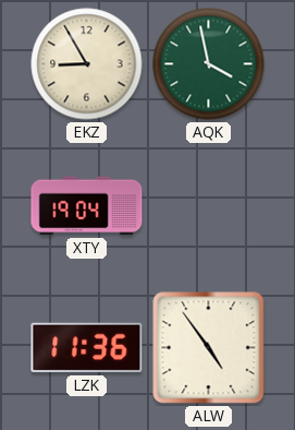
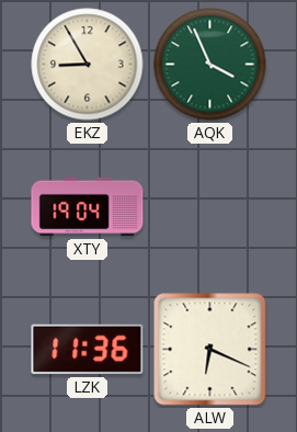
AQK: 3:58 -> 3:56 (210, 65)
ALW: 4:54 -> 6:19 (210, 350)
